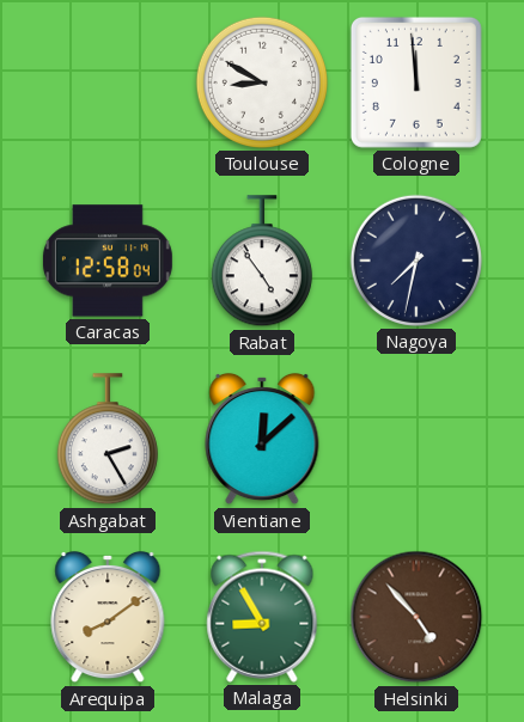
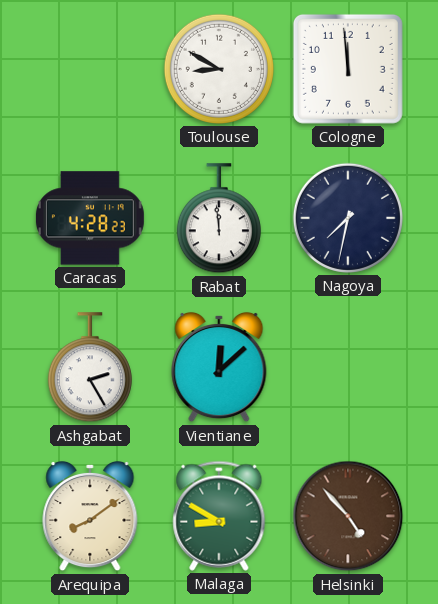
Caracas: 12:58 -> 4:28 (90, 218)
Rabat: 4:54 -> 11:59 (219, 219)
Malaga: 8:55 -> 8:50 (219, 516)
